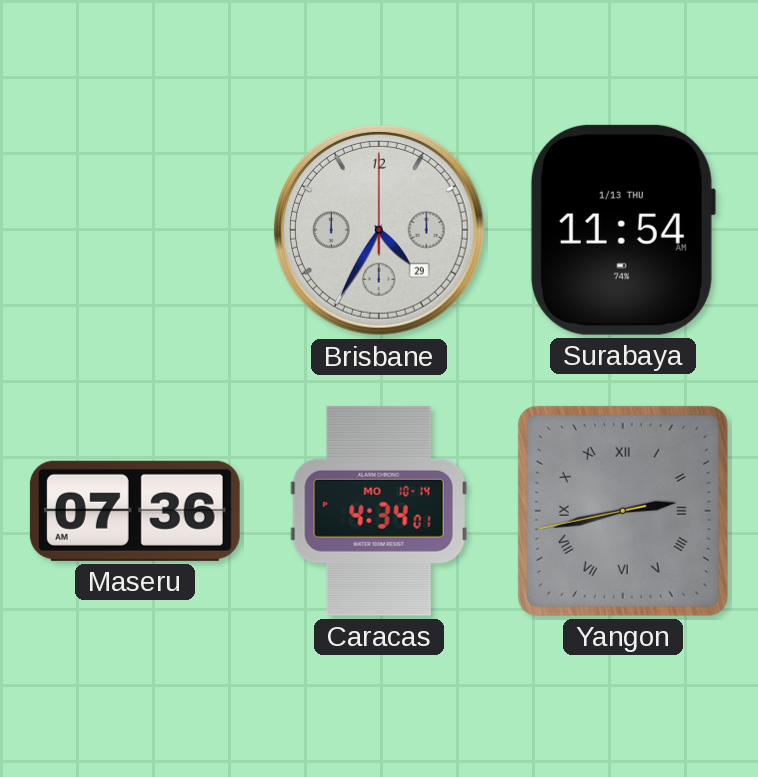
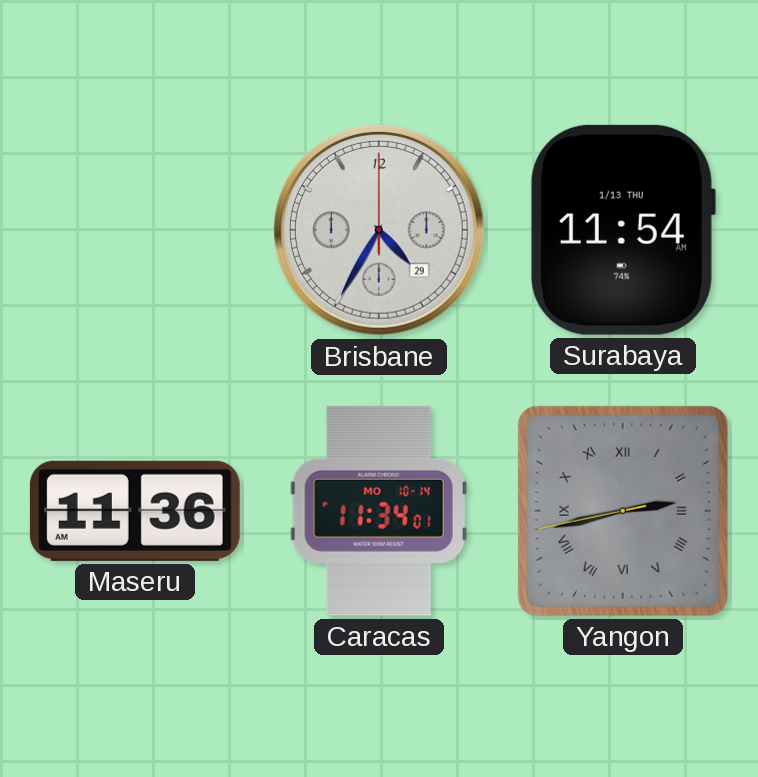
Maseru: 07:36 -> 11:36 (135, 511)
Caracas: 4:34 -> 11:34 (379, 511)
